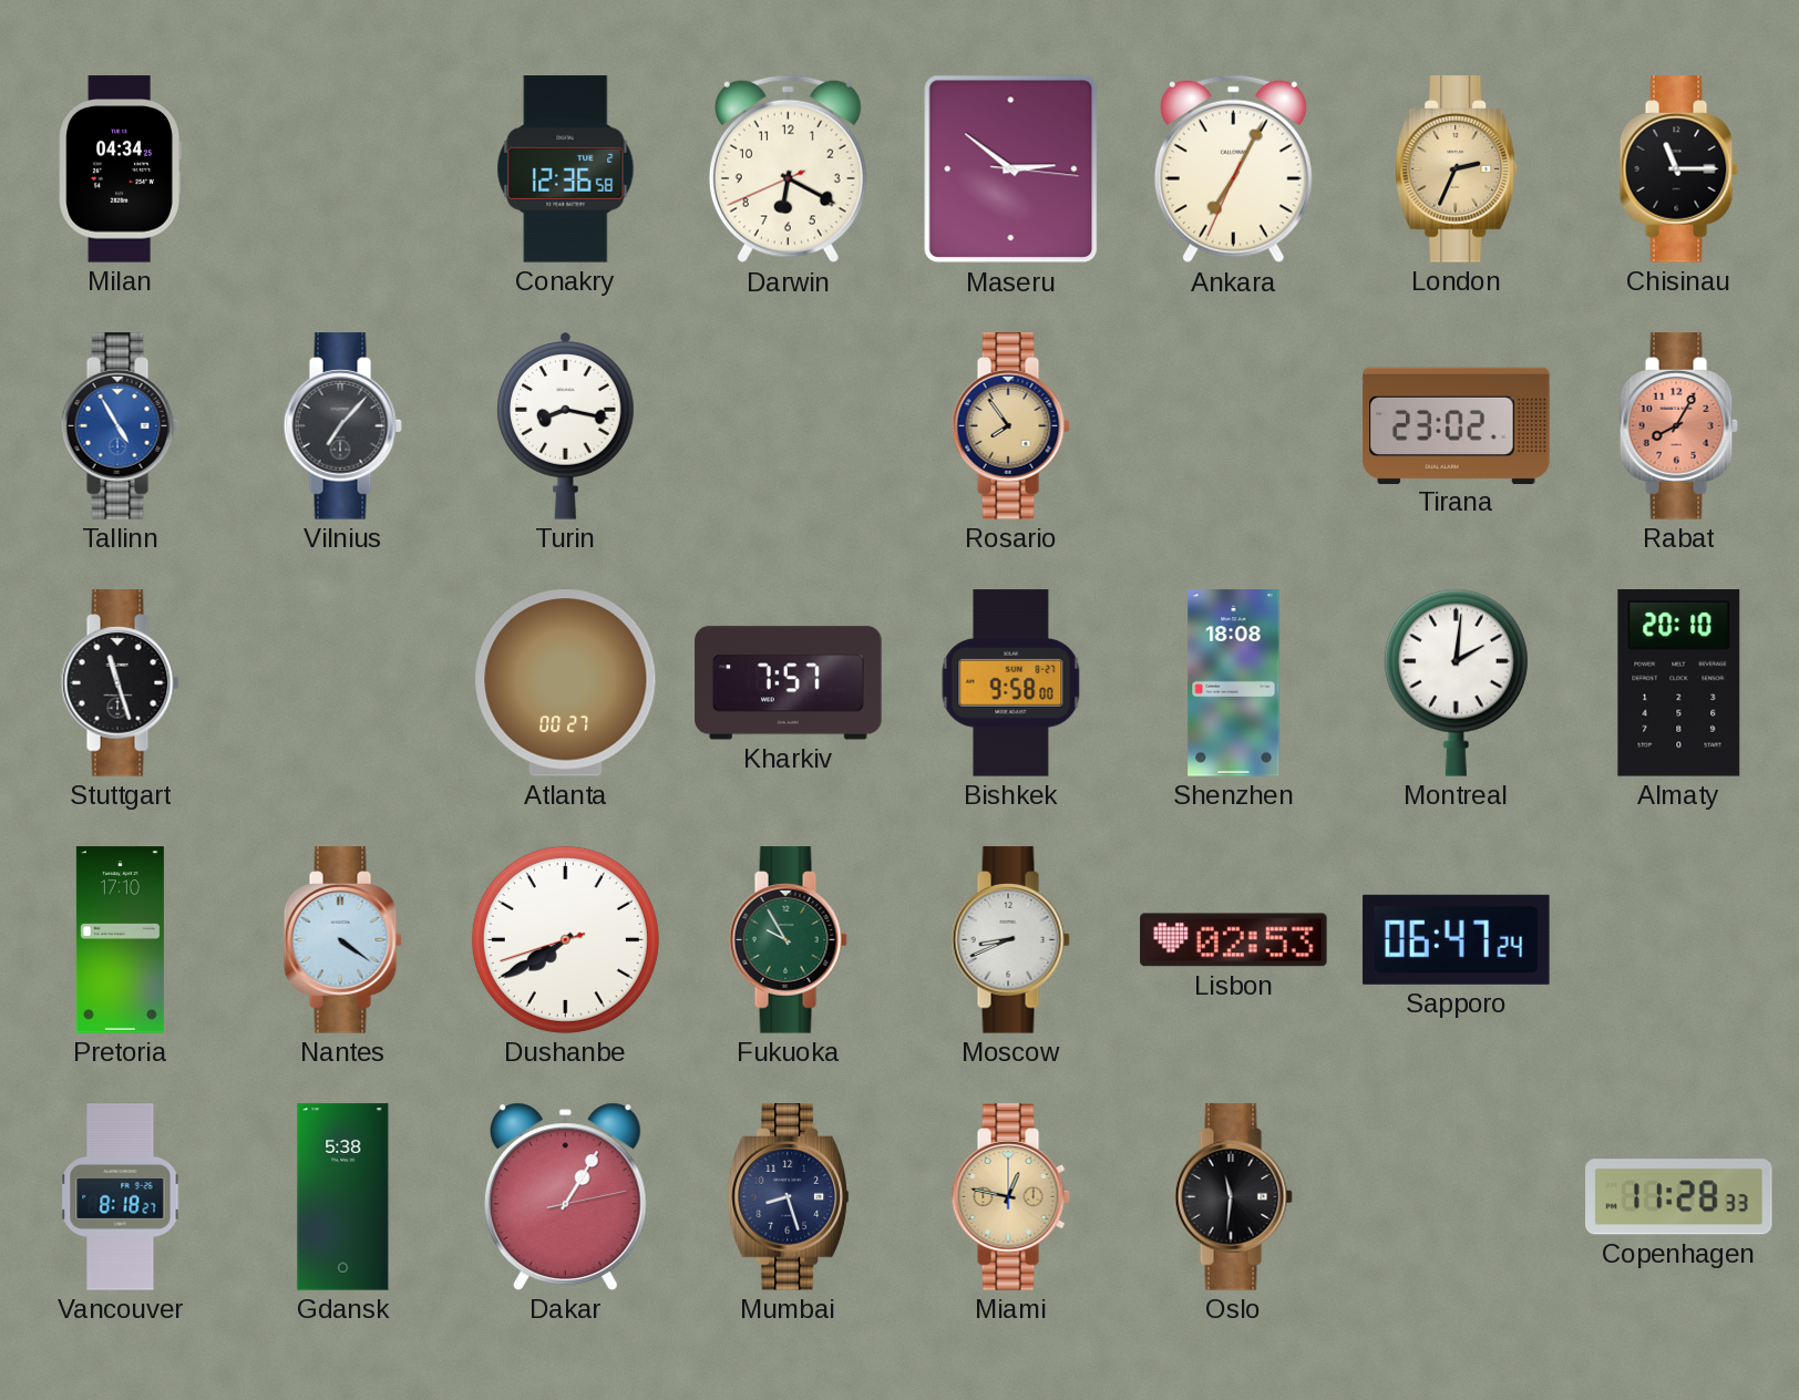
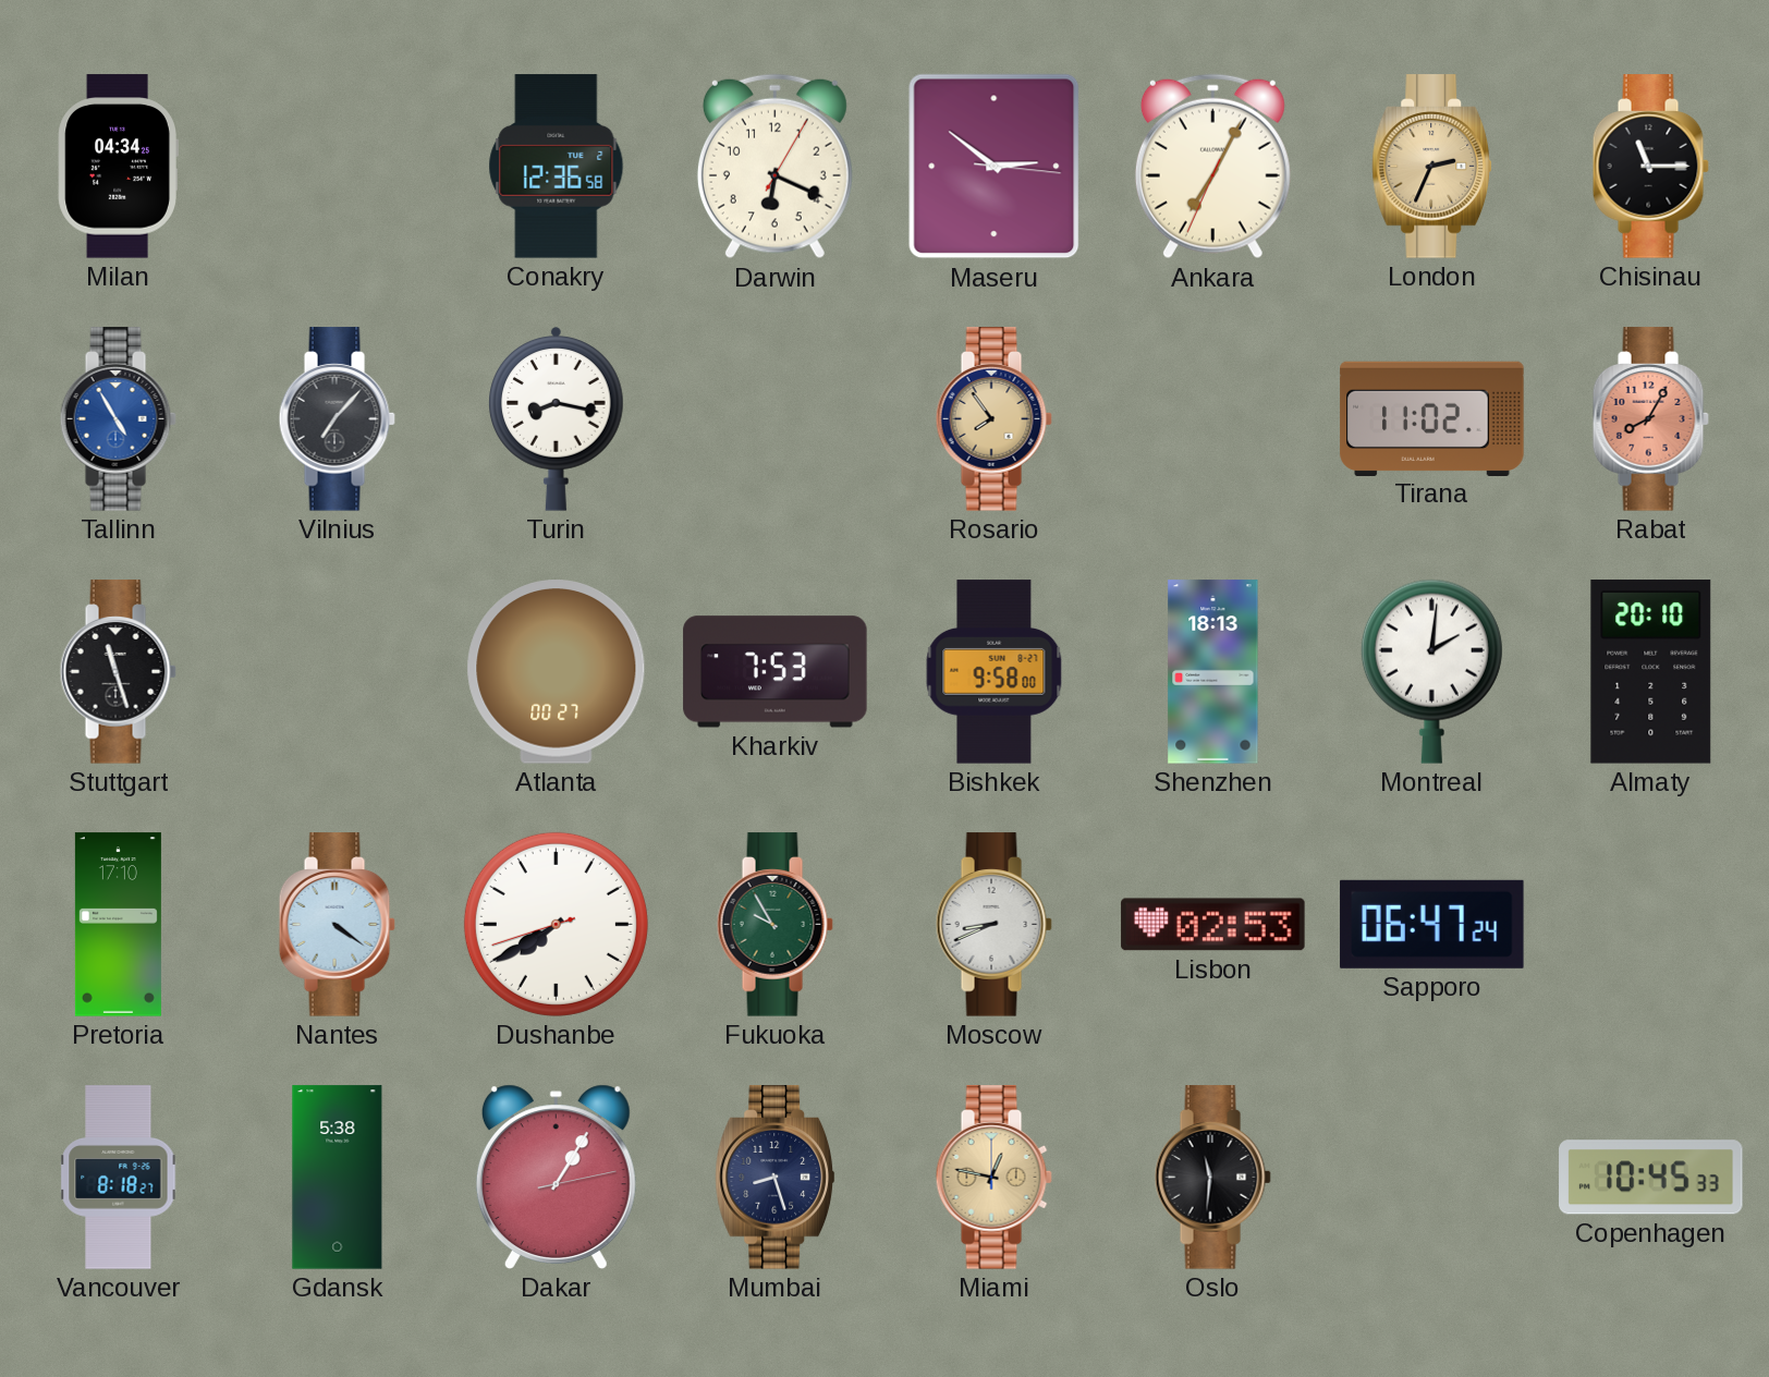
Darwin: 6:19:41 -> 6:19:05 (774, 167)
Tirana: 23:02 -> 11:02 (1432, 418)
Kharkiv: 7:57 -> 7:53 (776, 672)
Shenzhen: 18:08 -> 18:13 (1213, 672)
Copenhagen: 11:28 -> 10:45 (1651, 1178)
